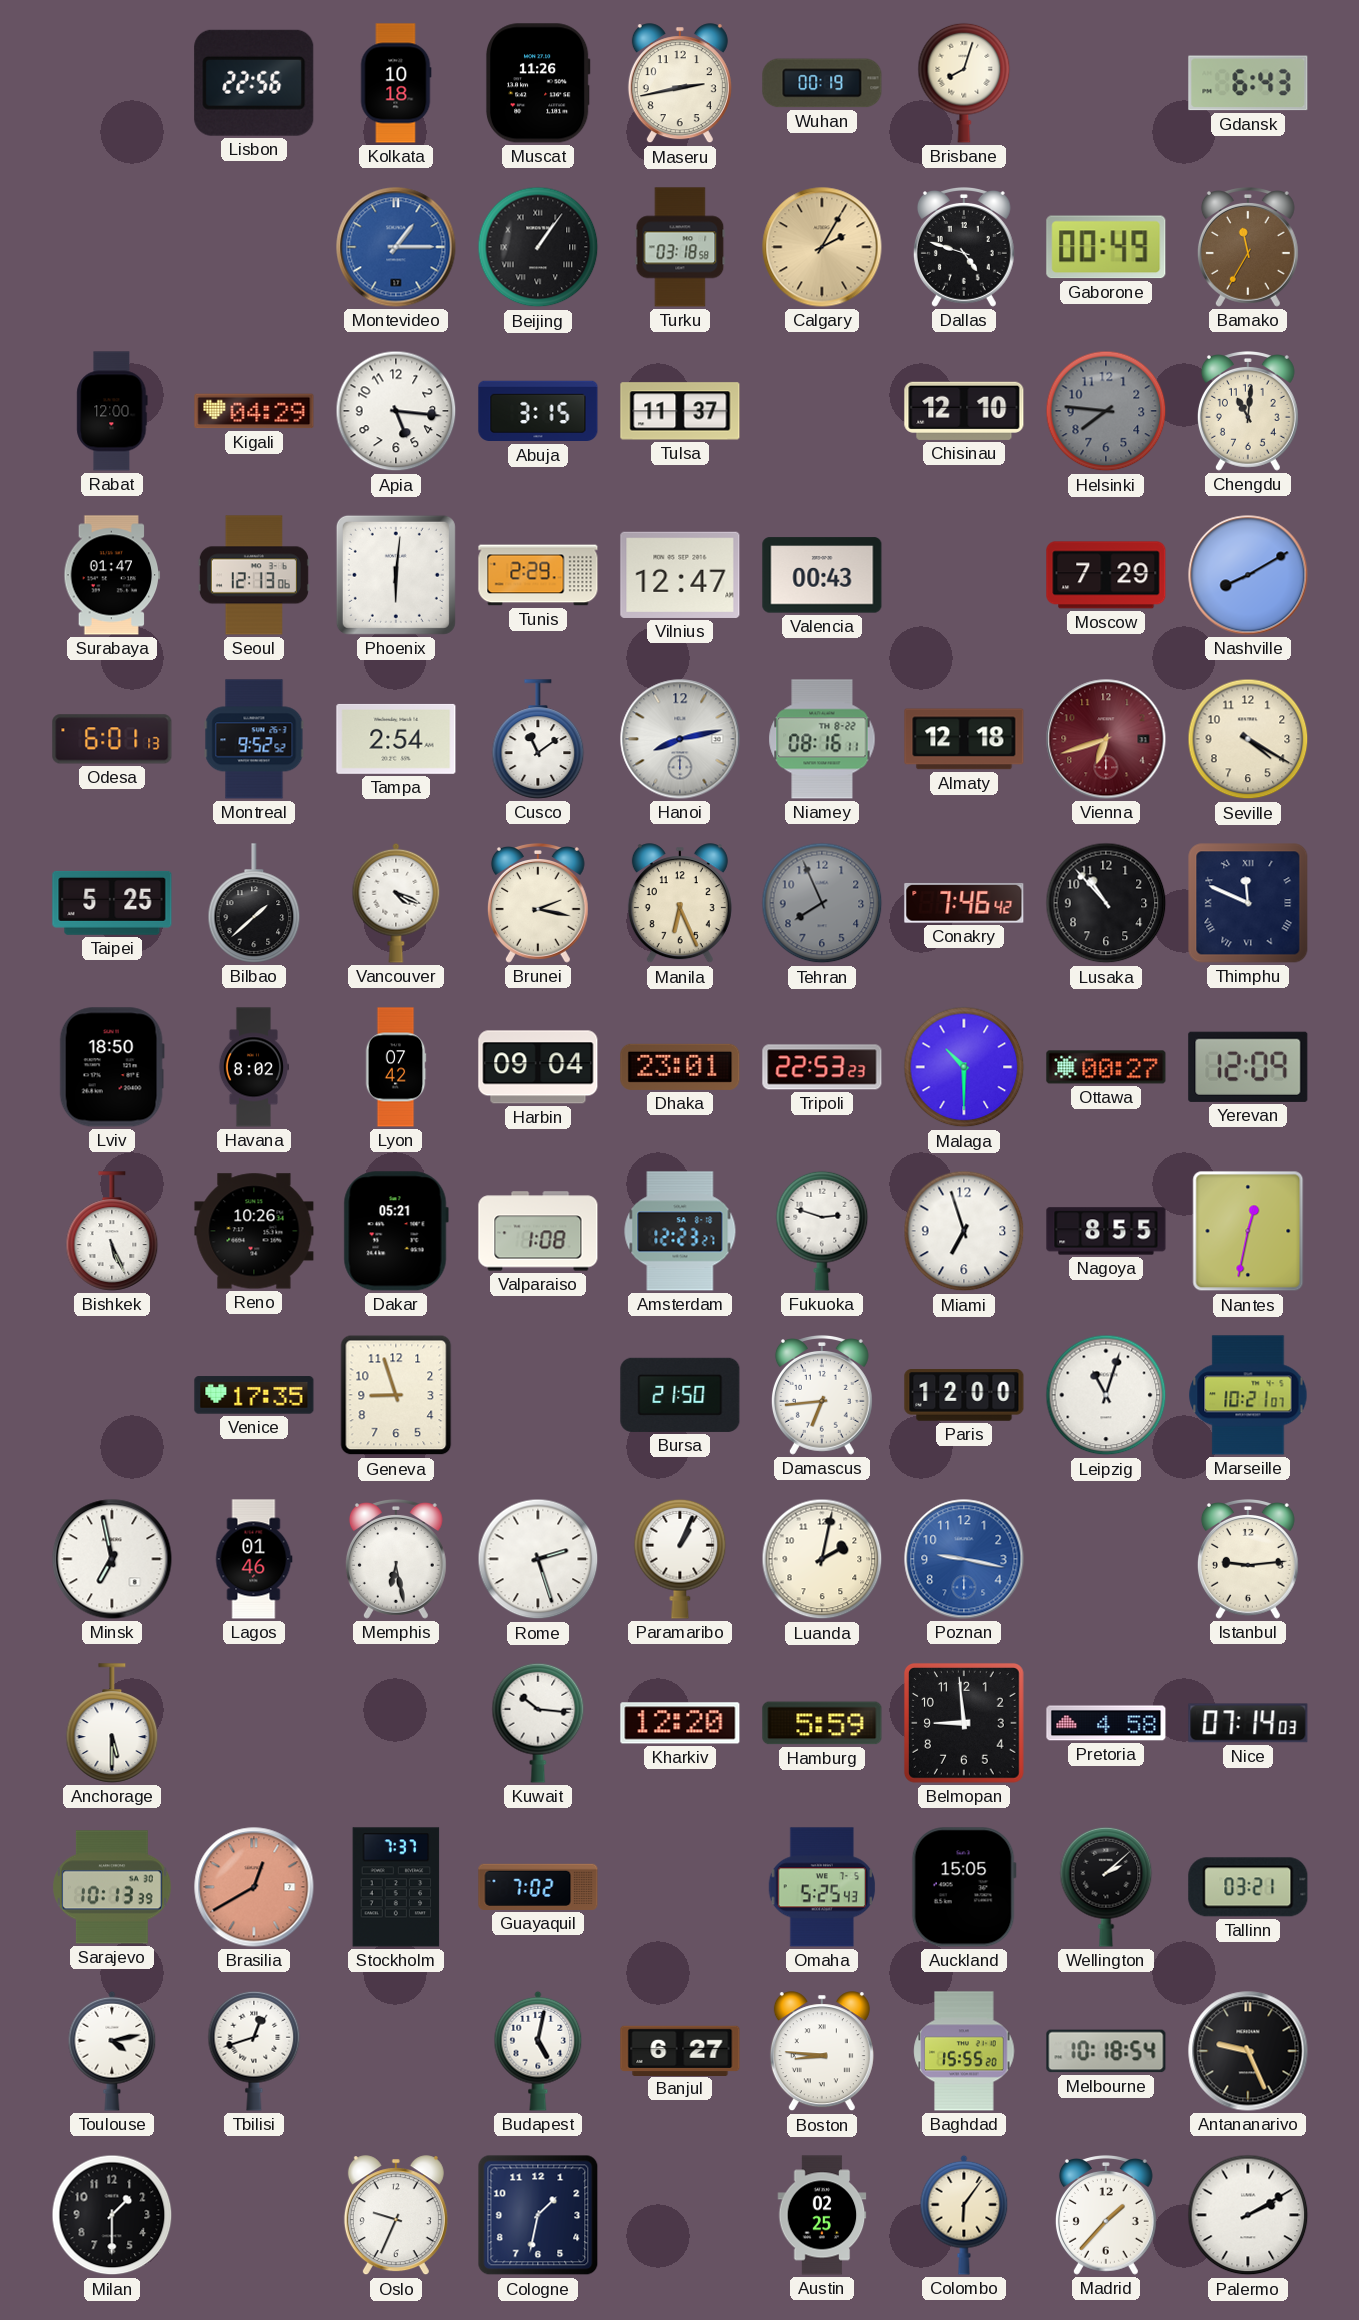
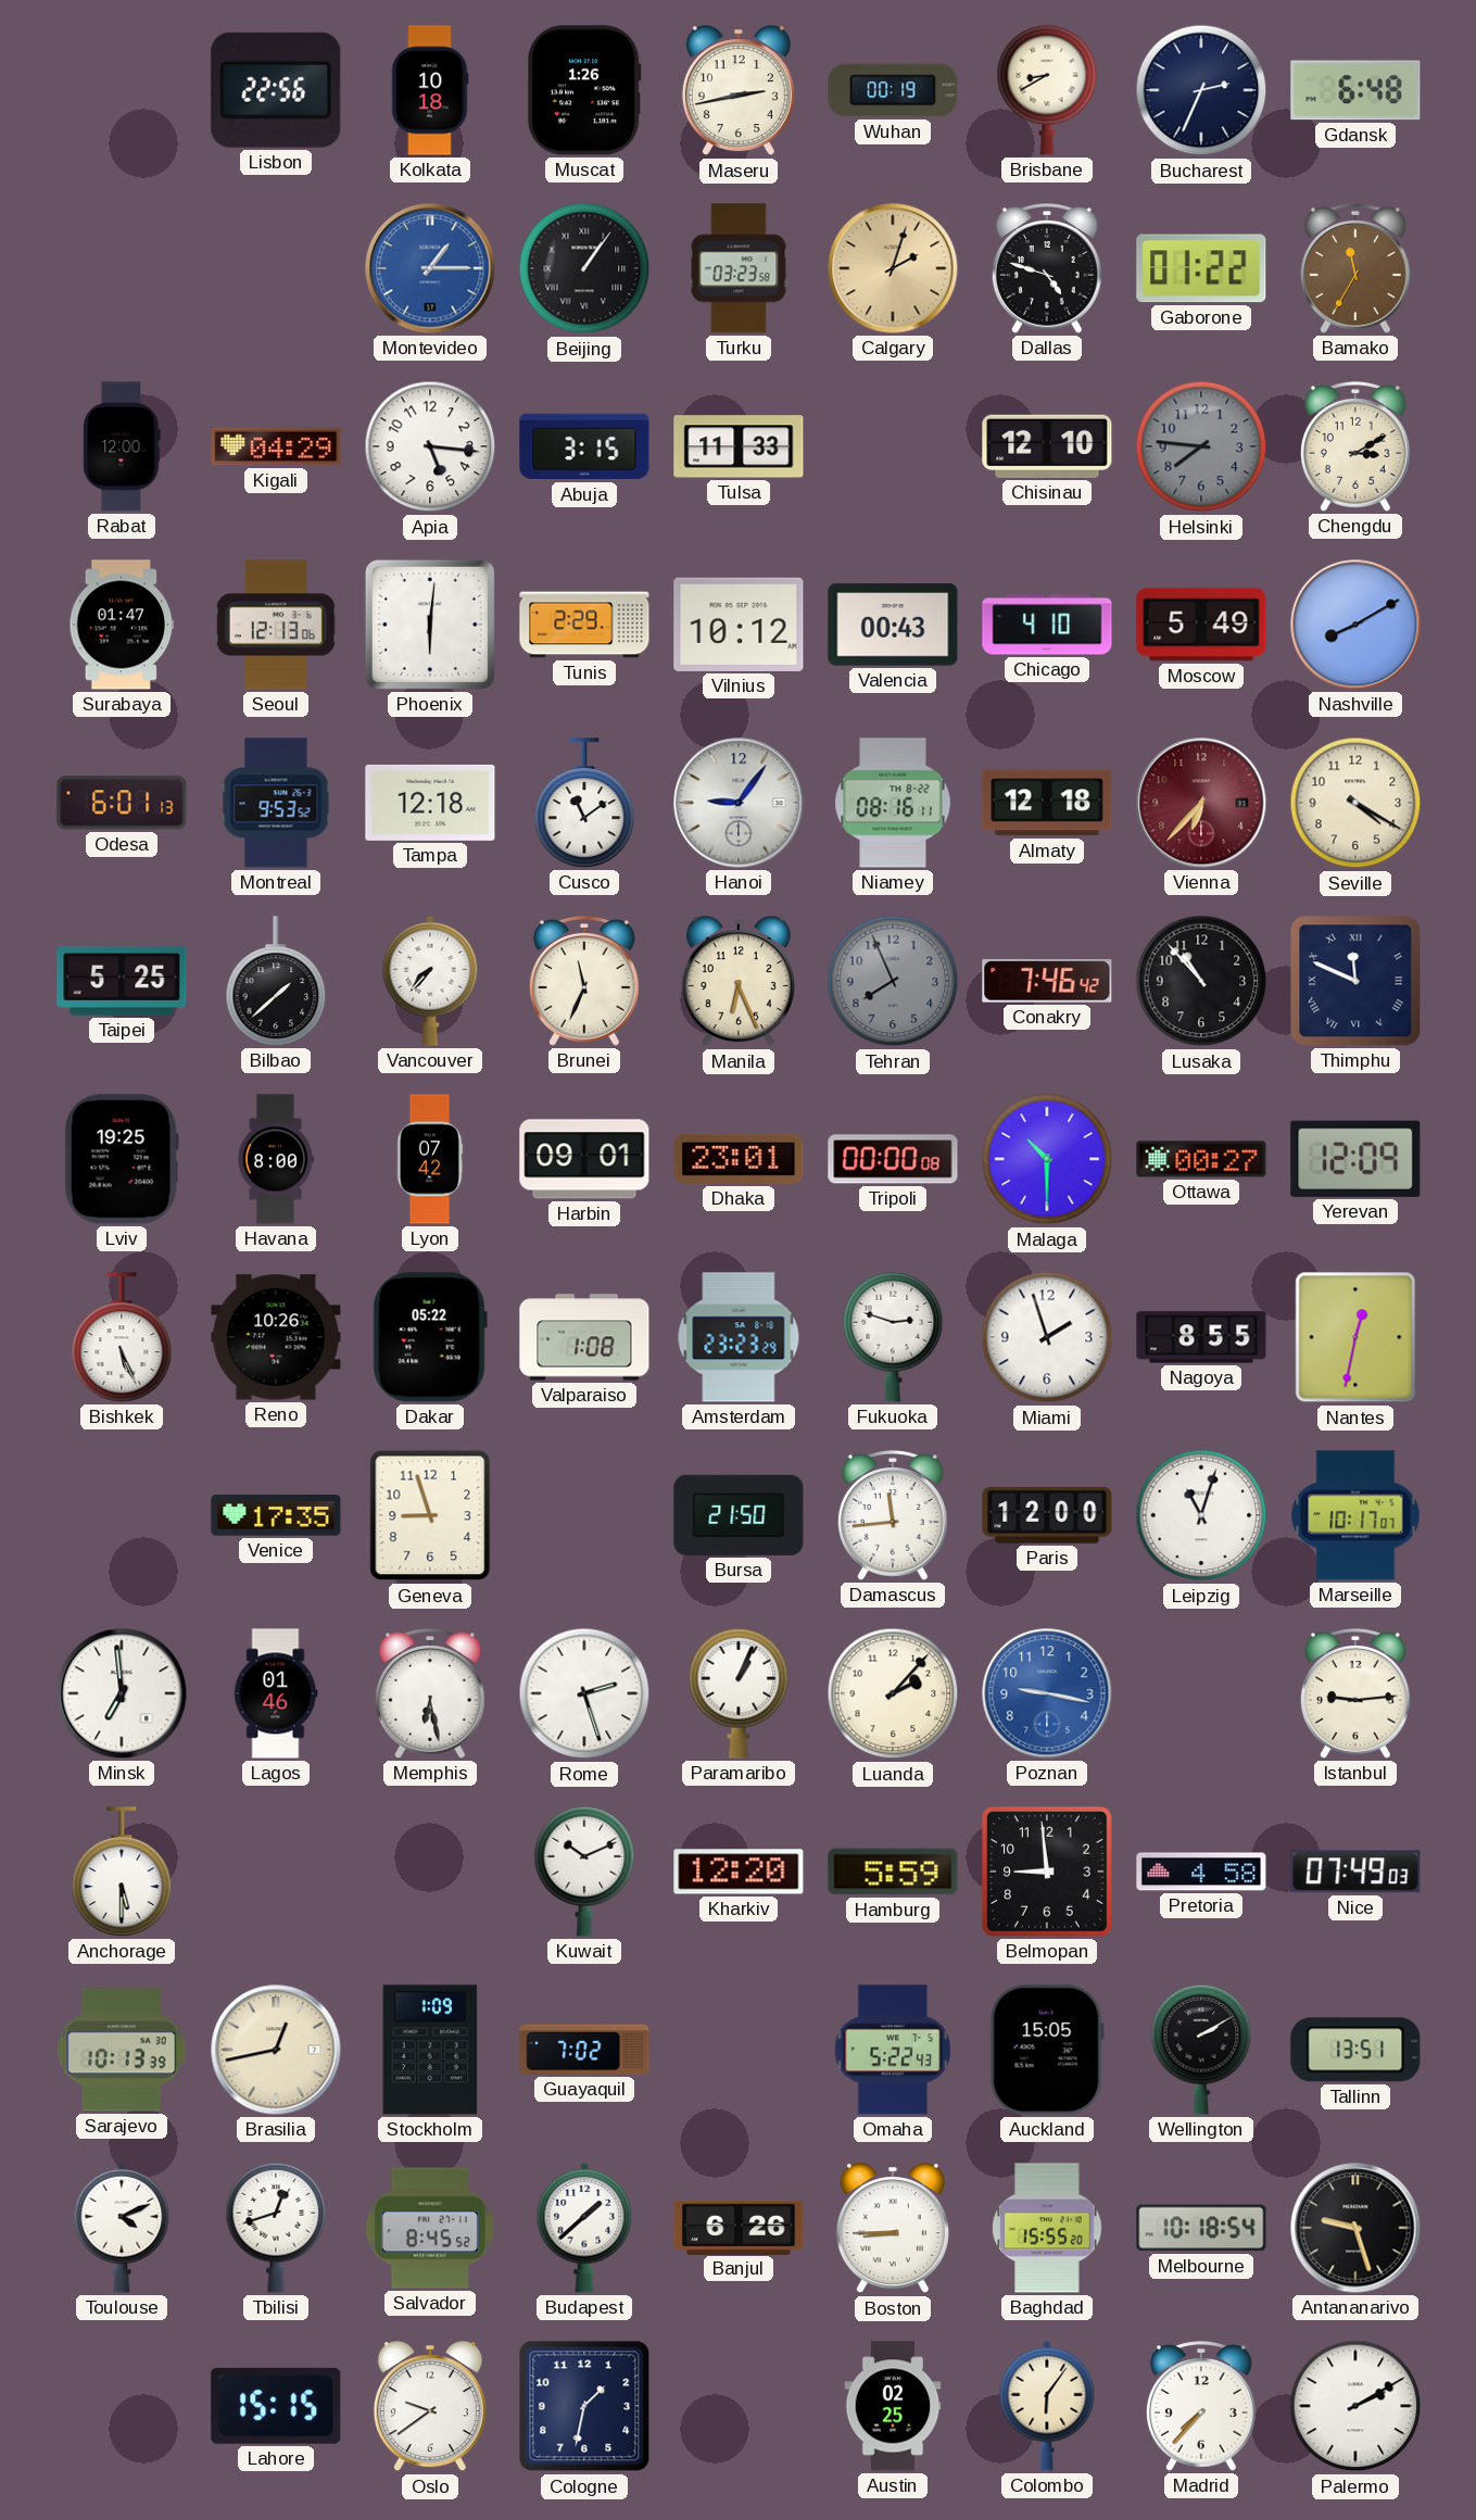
Muscat: 11:26 -> 1:26 (584, 90)
Brisbane: 8:03 -> 8:40 (1047, 90)
Bucharest: none -> 2:34 (1201, 90)
Gdansk: 6:43 -> 6:48 (1355, 90)
Turku: 03:18 -> 03:23 (739, 268)
Calgary: 2:05 -> 2:03 (893, 268)
Gaborone: 00:49 -> 01:22 (1201, 268)
Tulsa: 11:37 -> 11:33 (739, 446)
Chengdu: 11:01 -> 3:10 (1355, 448)
Vilnius: 12:47 -> 10:12 (739, 625)
Chicago: none -> 4:10 (1047, 625)
Moscow: 7:29 -> 5:49 (1201, 625)
Montreal: 9:52 -> 9:53 (276, 803)
Tampa: 2:54 -> 12:18 (430, 803)
Hanoi: 8:13 -> 9:06 (739, 803)
Vienna: 6:42 -> 6:37 (1201, 803)
Vancouver: 4:19 -> 7:37 (430, 981)
Brunei: 2:17 -> 11:34 (584, 982)
Lviv: 18:50 -> 19:25 (122, 1159)
Havana: 8:02 -> 8:00 (275, 1159)
Harbin: 09:04 -> 09:01 (584, 1159)
Tripoli: 22:53 -> 00:00 (893, 1159)
Dakar: 05:21 -> 05:22 (430, 1337)
Amsterdam: 12:23 -> 23:23 (739, 1337)
Miami: 6:57 -> 1:57 (1047, 1337)
Damascus: 6:44 -> 11:44 (893, 1516)
Marseille: 10:21 -> 10:17 (1355, 1515)
Minsk: 6:58 -> 6:59 (122, 1693)
Luanda: 2:02 -> 2:07 (893, 1693)
Kuwait: 10:16 -> 10:11 (584, 1872)
Nice: 07:14 -> 07:49 (1355, 1872)
Brasilia: 12:40 -> 12:43 (276, 2050)
Brasilia dial: salmon -> cream (276, 2050)
Stockholm: 7:37 -> 1:09 (430, 2050)
Omaha: 5:25 -> 5:22 (892, 2050)
Wellington: 2:08 -> 2:10 (1201, 2050)
Tallinn: 03:21 -> 13:51 (1355, 2050)
Toulouse: 4:13 -> 4:11 (122, 2228)
Salvador: none -> 8:45 (430, 2228)
Budapest: 5:02 -> 1:38 (584, 2228)
Banjul: 6:27 -> 6:26 (739, 2227)
Boston: 8:46 -> 8:45 (893, 2229)
Antananarivo: 9:26 -> 9:27 (1355, 2228)
Milan: 1:30 -> none (112, 2215)
Lahore: none -> 15:15 (276, 2406)
Oslo: 9:34 -> 9:39 (430, 2407)
Madrid: 1:37 -> 7:37 (1201, 2407)
